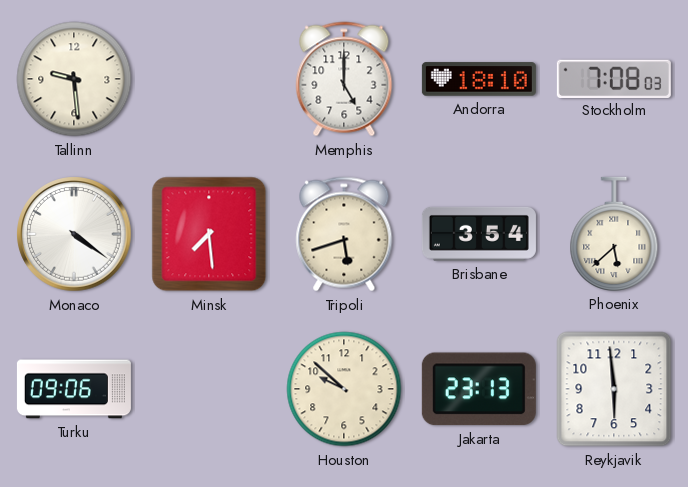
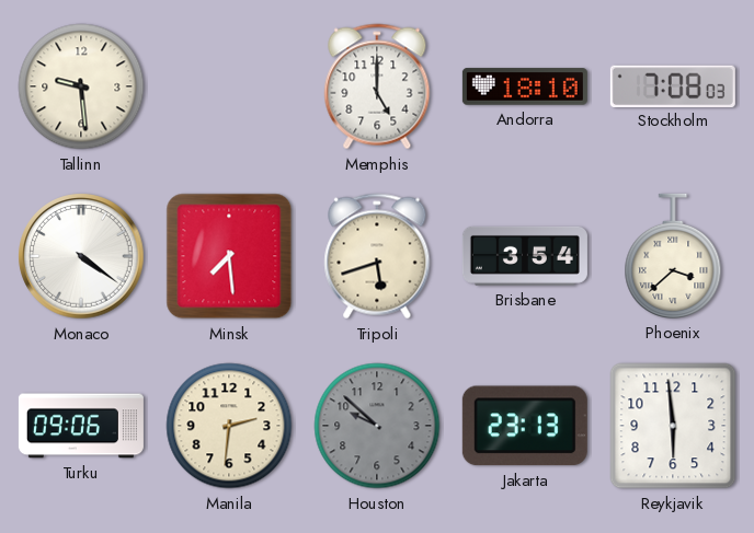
Phoenix: 5:38 -> 3:38 (673, 256)
Manila: none -> 2:31 (229, 426)
Houston dial: cream -> grey (377, 426)
